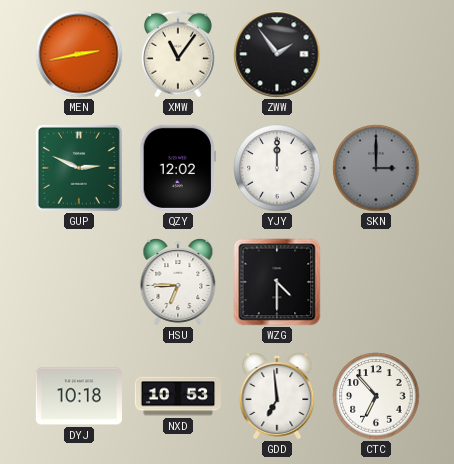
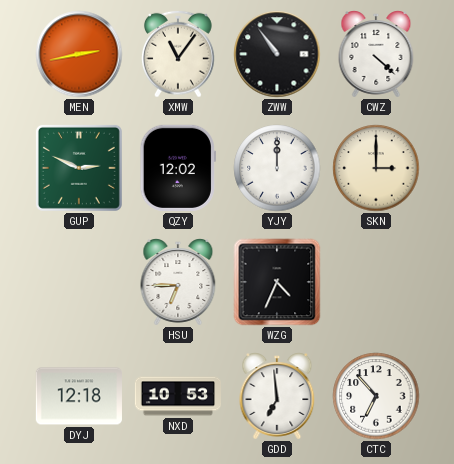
ZWW: 1:54 -> 10:54 (277, 54)
CWZ: none -> 4:22 (376, 54)
SKN dial: grey -> cream (376, 168)
WZG: 4:30 -> 4:34 (277, 282)
DYJ: 10:18 -> 12:18 (79, 396)
